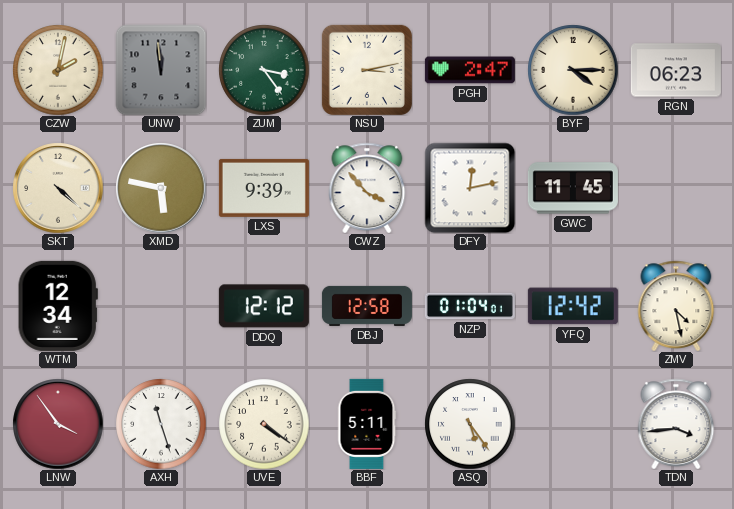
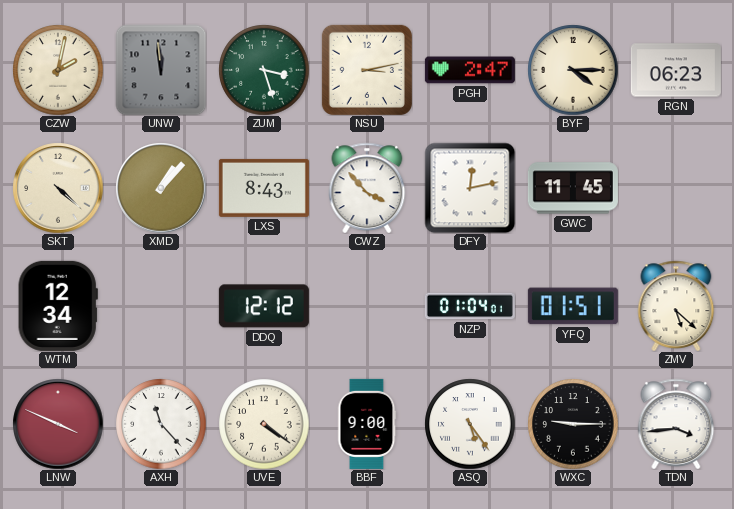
ZUM: 3:24 -> 3:27 (264, 70)
XMD: 5:47 -> 1:07 (161, 188)
LXS: 9:39 -> 8:43 (264, 188)
DBJ: 12:58 -> none (367, 306)
YFQ: 12:42 -> 01:51 (573, 306)
ZMV: 4:28 -> 5:22 (676, 305)
LNW: 3:54 -> 3:49 (58, 424)
AXH: 11:27 -> 11:23 (161, 424)
BBF: 5:11 -> 9:00 (367, 424)
WXC: none -> 9:15 (573, 424)
